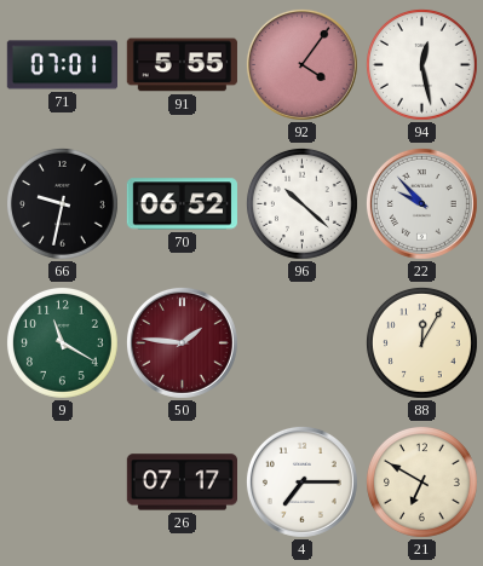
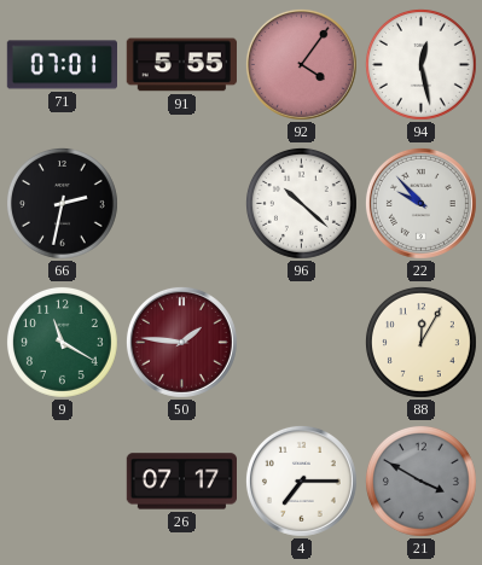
66: 9:32 -> 2:32 (62, 203)
70: 06:52 -> none (182, 204)
21: 6:50 -> 3:50 (420, 480)
21 dial: cream -> grey (420, 480)
